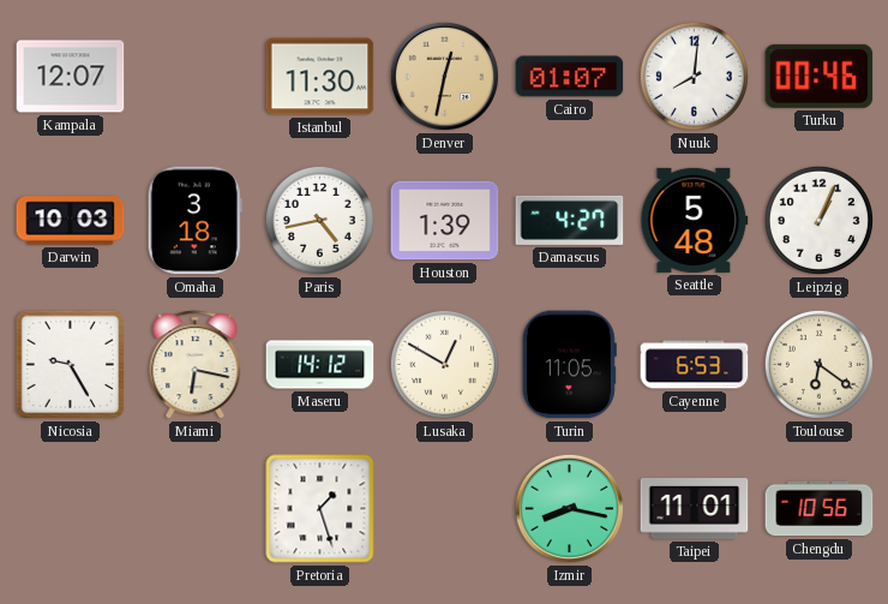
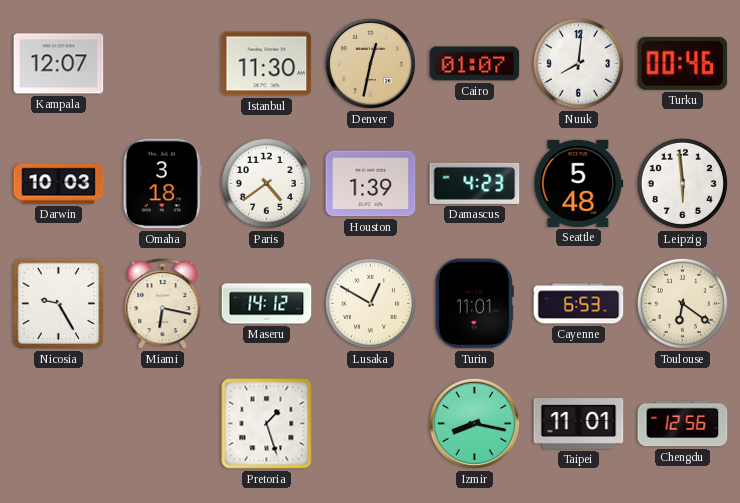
Paris: 4:43 -> 4:39 (266, 183)
Damascus: 4:27 -> 4:23 (475, 183)
Leipzig: 1:04 -> 5:59 (682, 183)
Turin: 11:05 -> 11:01 (474, 304)
Chengdu: 10:56 -> 12:56 (683, 424)
